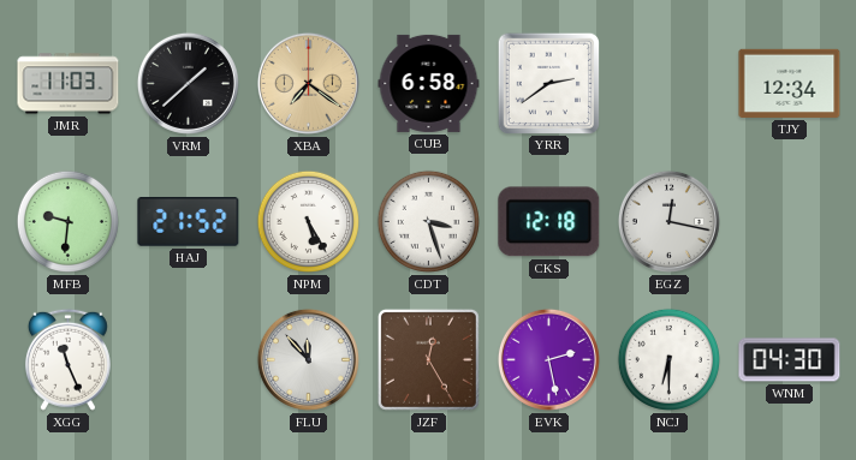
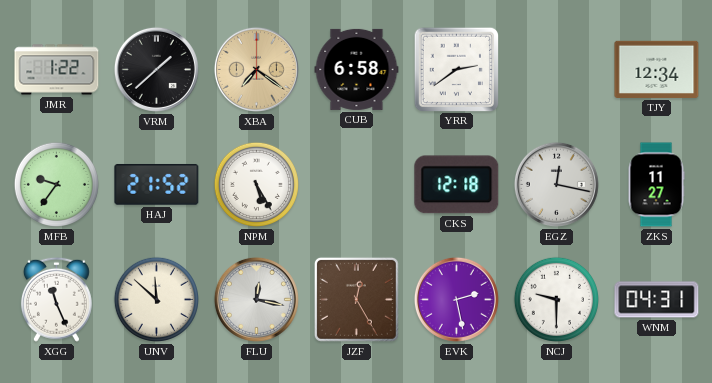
JMR: 11:03 -> 1:22 (57, 70)
MFB: 9:31 -> 9:36 (56, 184)
CDT: 3:27 -> none (428, 221)
ZKS: none -> 11:27 (656, 185)
UNV: none -> 11:52 (156, 299)
FLU: 11:53 -> 12:17 (256, 299)
NCJ: 6:30 -> 9:30 (556, 299)
WNM: 04:30 -> 04:31 (657, 300)
